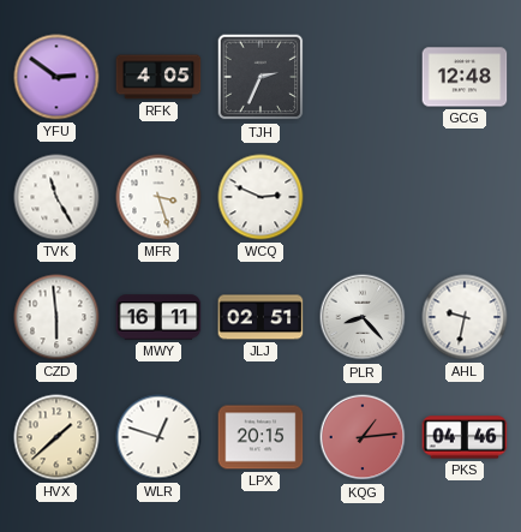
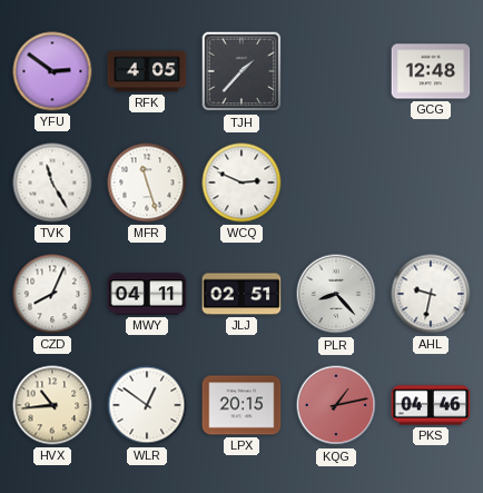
TJH: 2:34 -> 1:37 (241, 71)
MFR: 3:27 -> 11:27 (147, 183)
CZD: 5:59 -> 8:04 (52, 294)
MWY: 16:11 -> 04:11 (147, 294)
HVX: 1:38 -> 10:44 (52, 405)
WLR: 12:48 -> 12:51 (147, 405)
KQG: 1:14 -> 1:13 (336, 405)
